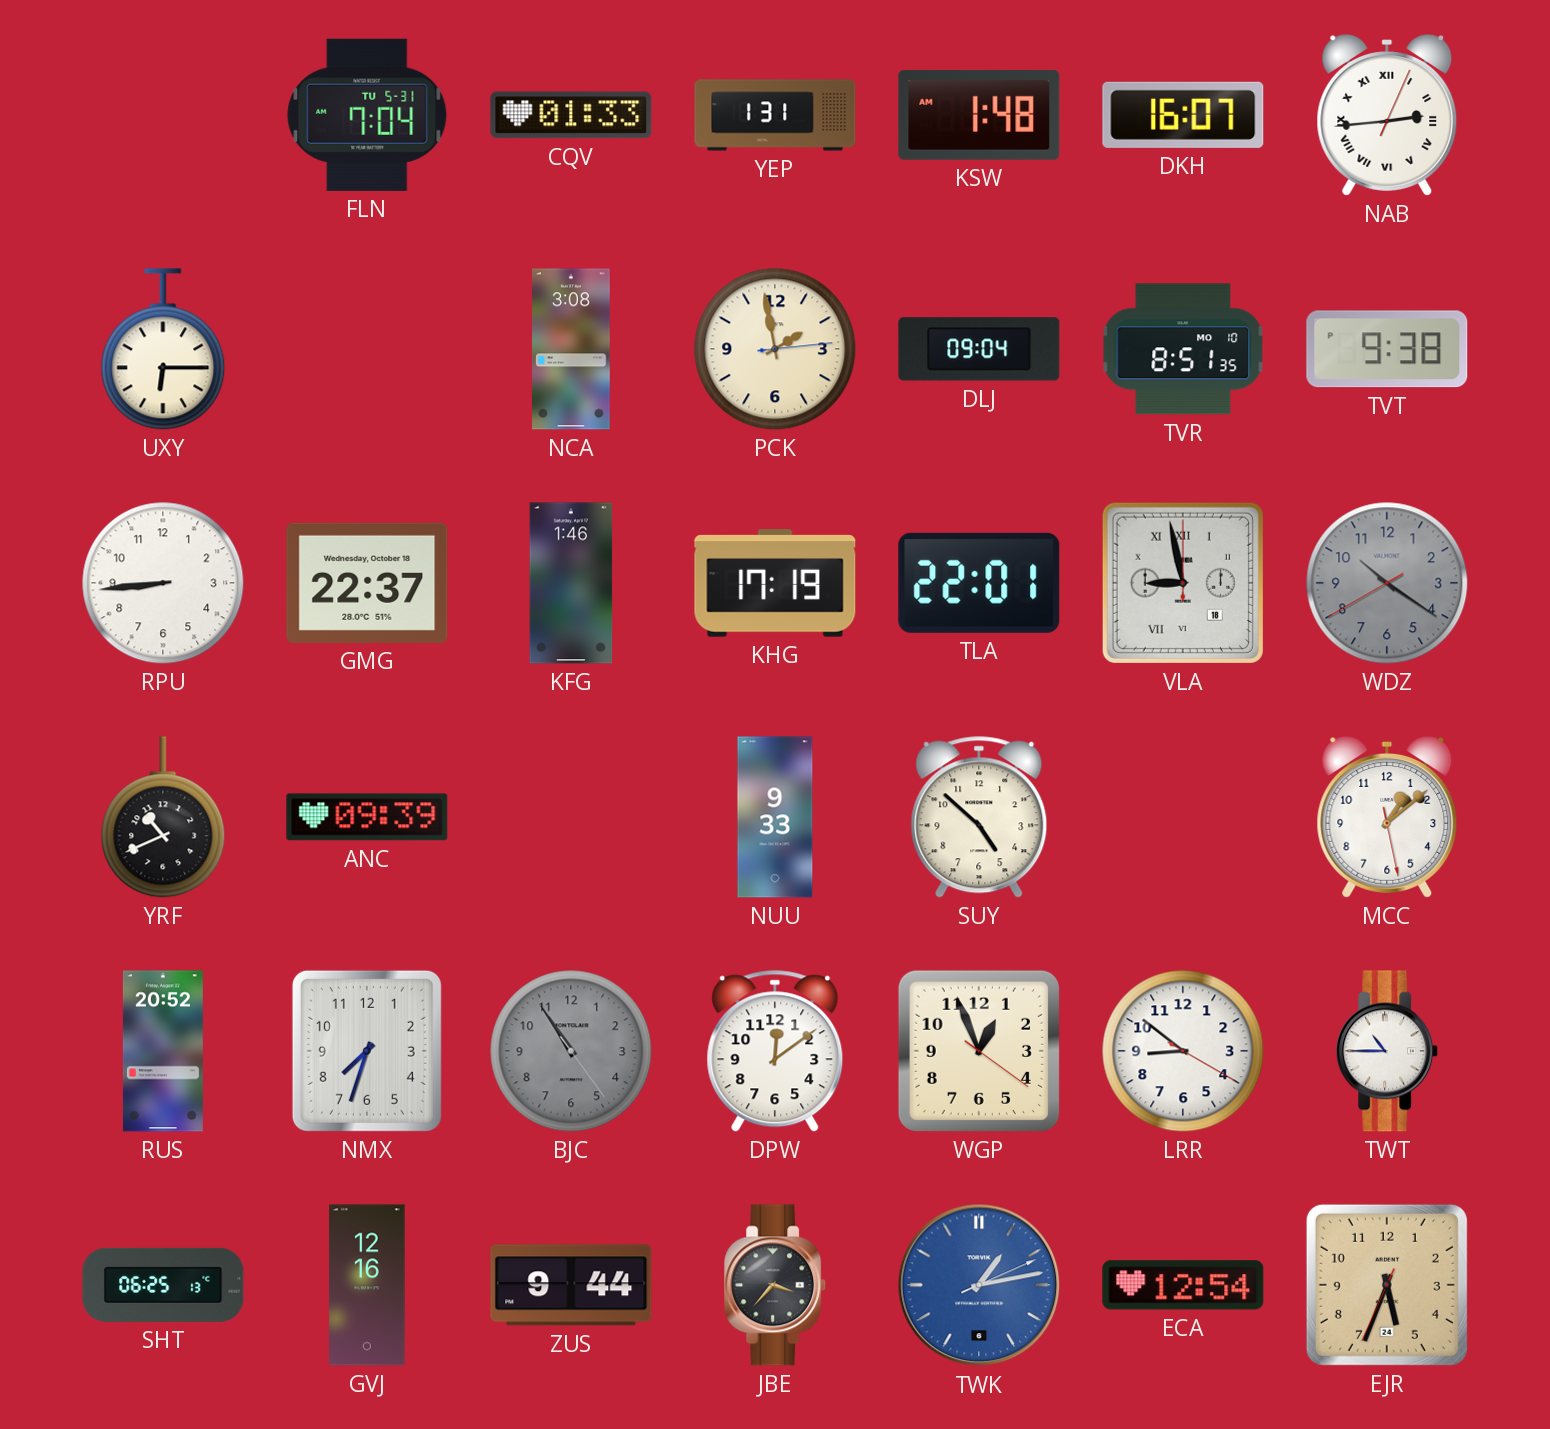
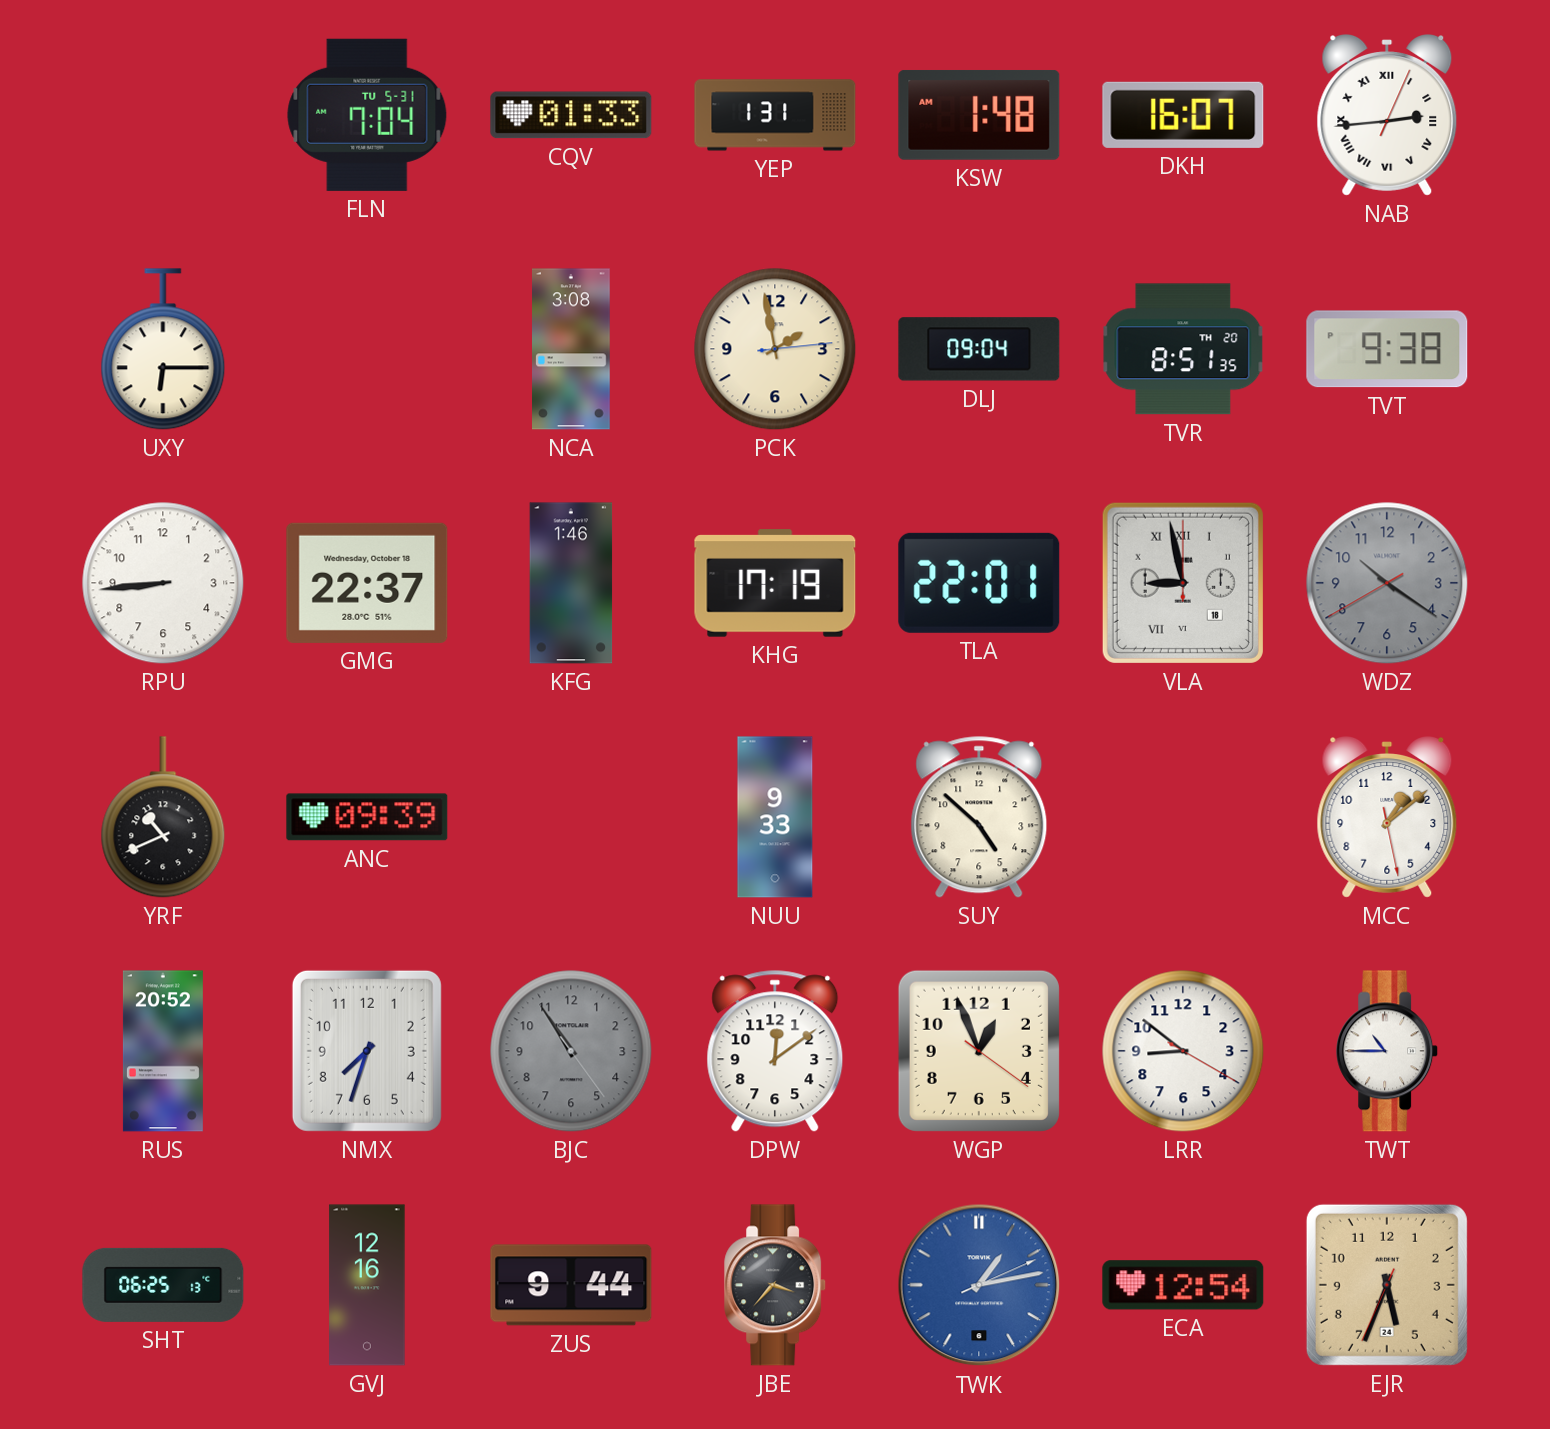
TVR date: MO 10 -> TH 20 (1183, 349)
